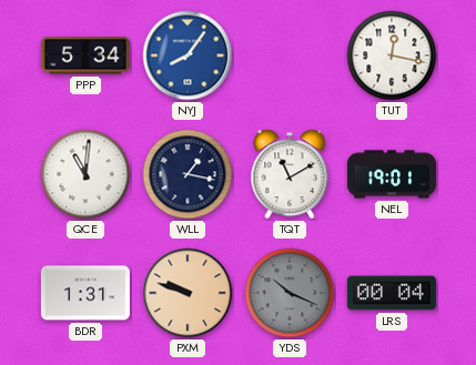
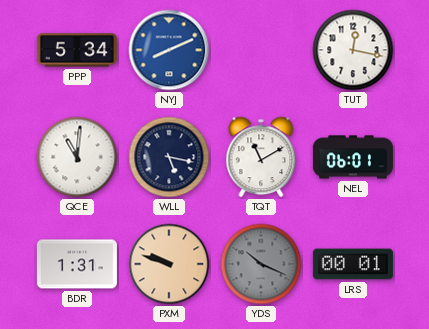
NYJ: 8:06 -> 8:11 (169, 50)
WLL: 1:17 -> 5:17 (169, 157)
NEL: 19:01 -> 06:01 (353, 157)
LRS: 00:04 -> 00:01 (353, 264)
